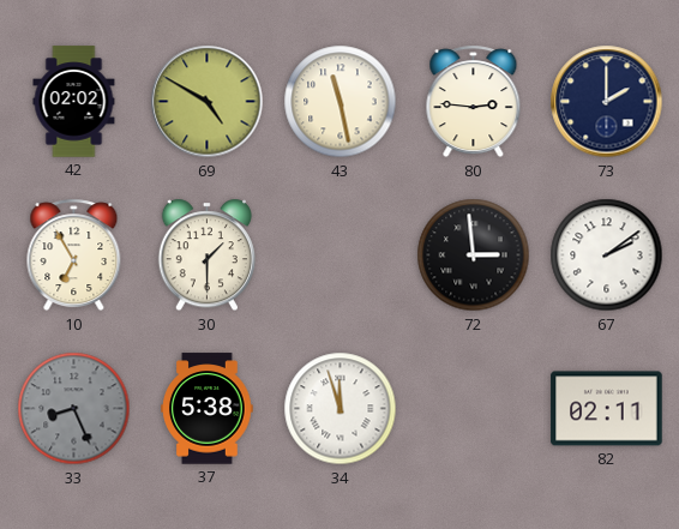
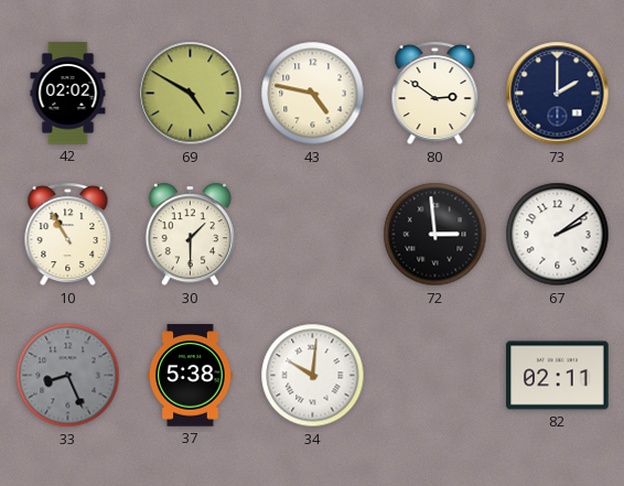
43: 11:28 -> 4:47 (313, 94)
80: 2:46 -> 2:51 (435, 94)
10: 6:55 -> 10:55 (68, 235)
34: 11:57 -> 10:01 (313, 376)
